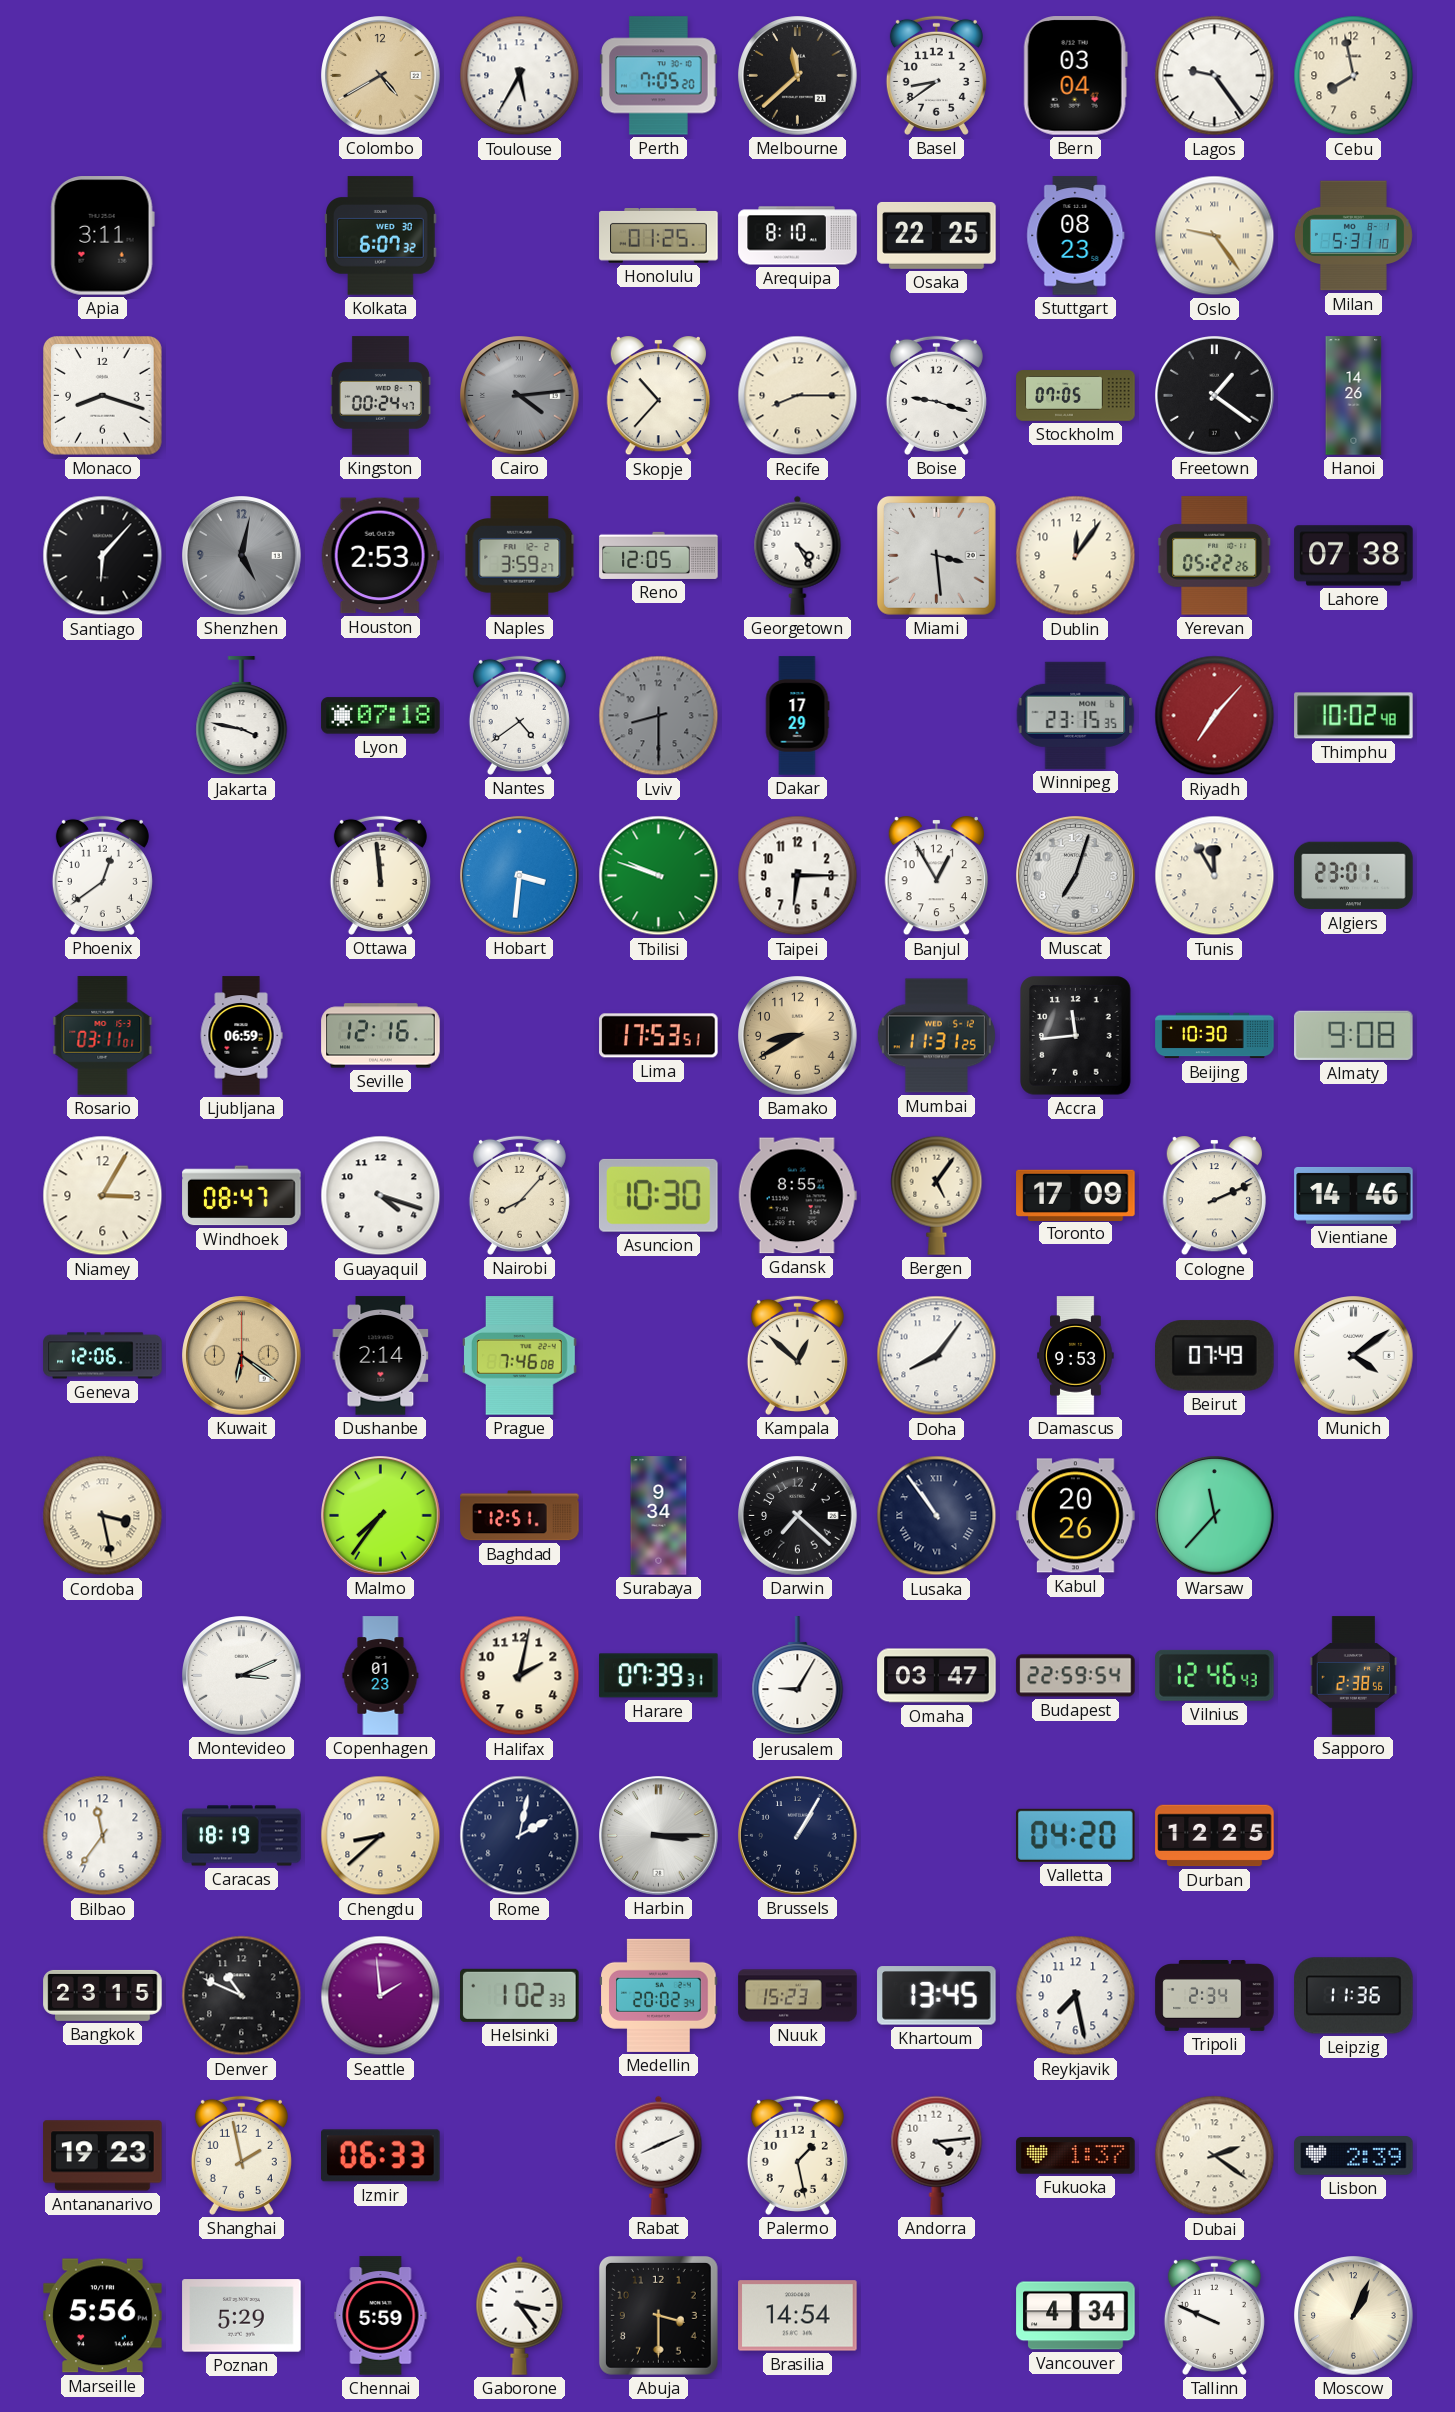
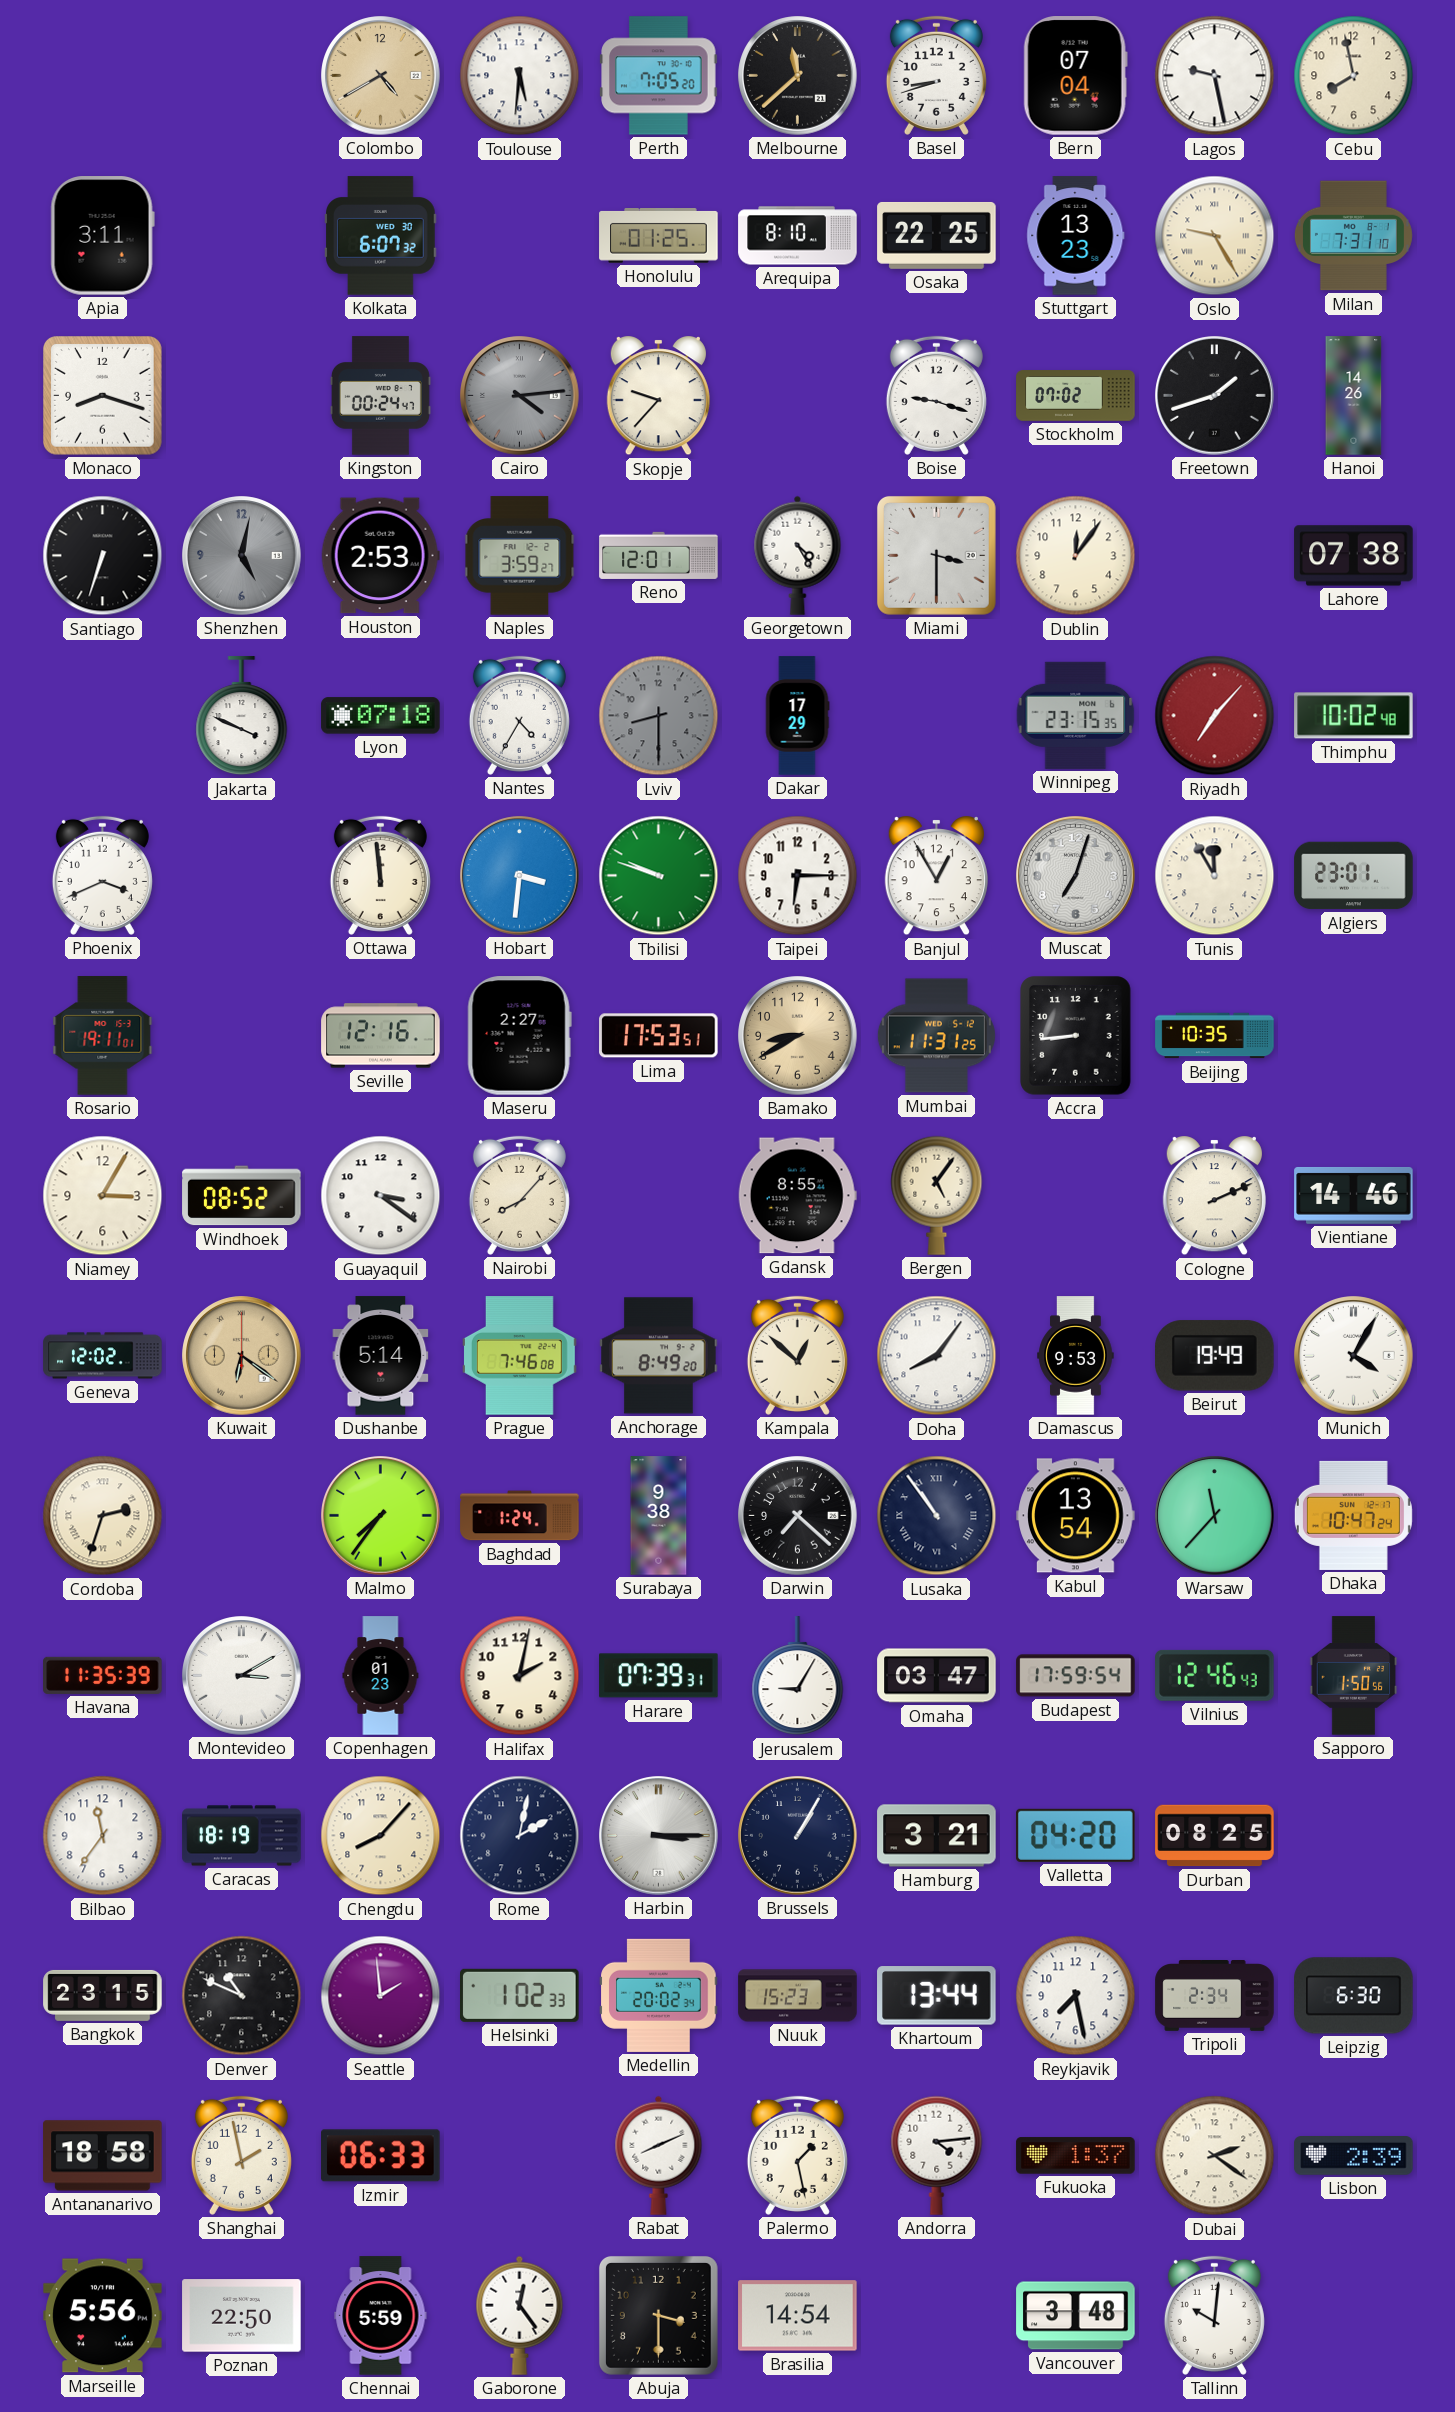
Toulouse: 5:35 -> 5:31 (520, 76)
Basel: 8:39 -> 8:42 (936, 75)
Bern: 03:04 -> 07:04 (1075, 76)
Lagos: 9:24 -> 9:28 (1215, 76)
Stuttgart: 08:23 -> 13:23 (1076, 236)
Oslo: 9:24 -> 9:25 (1215, 236)
Milan: 5:31 -> 7:31 (1353, 236)
Skopje: 10:37 -> 9:37 (658, 396)
Recife: 8:15 -> none (798, 396)
Stockholm: 07:05 -> 07:02 (1076, 396)
Freetown: 1:21 -> 1:42 (1215, 396)
Santiago: 6:07 -> 6:33 (103, 556)
Reno: 12:05 -> 12:01 (659, 555)
Miami: 3:29 -> 3:30 (936, 555)
Yerevan: 05:22 -> none (1215, 556)
Jakarta: 3:47 -> 3:49 (242, 716)
Nantes: 4:39 -> 4:35 (519, 715)
Phoenix: 12:39 -> 3:41 (102, 875)
Rosario: 03:11 -> 19:11 (103, 1036)
Ljubljana: 06:59 -> none (241, 1036)
Maseru: none -> 2:27 (519, 1036)
Accra: 11:44 -> 8:44 (1076, 1036)
Beijing: 10:30 -> 10:35 (1215, 1036)
Almaty: 9:08 -> none (1354, 1035)
Windhoek: 08:47 -> 08:52 (242, 1196)
Guayaquil: 4:18 -> 3:21 (381, 1196)
Asuncion: 10:30 -> none (658, 1195)
Toronto: 17:09 -> none (1076, 1195)
Geneva: 12:06 -> 12:02 (103, 1356)
Dushanbe: 2:14 -> 5:14 (381, 1356)
Anchorage: none -> 8:49 (659, 1356)
Beirut: 07:49 -> 19:49 (1215, 1356)
Munich: 4:09 -> 4:05 (1354, 1356)
Cordoba: 3:28 -> 2:33 (103, 1516)
Baghdad: 12:51 -> 1:24 (520, 1516)
Surabaya: 9:34 -> 9:38 (659, 1516)
Kabul: 20:26 -> 13:54 (1076, 1516)
Dhaka: none -> 10:47 (1353, 1515)
Havana: none -> 11:35 (103, 1675)
Montevideo: 3:11 -> 3:10 (242, 1676)
Budapest: 22:59 -> 17:59 (1076, 1676)
Sapporo: 2:38 -> 1:50 (1354, 1676)
Chengdu: 8:38 -> 8:07 (381, 1836)
Hamburg: none -> 3:21 (937, 1836)
Durban: 12:25 -> 08:25 (1215, 1836)
Khartoum: 13:45 -> 13:44 (937, 1996)
Leipzig: 11:36 -> 6:30 (1354, 1996)
Antananarivo: 19:23 -> 18:58 (103, 2156)
Poznan: 5:29 -> 22:50 (242, 2316)
Gaborone: 3:24 -> 12:24 (520, 2315)
Vancouver: 4:34 -> 3:48 (1076, 2316)
Tallinn: 9:49 -> 10:01 (1214, 2315)
Moscow: 1:04 -> none (1354, 2316)
